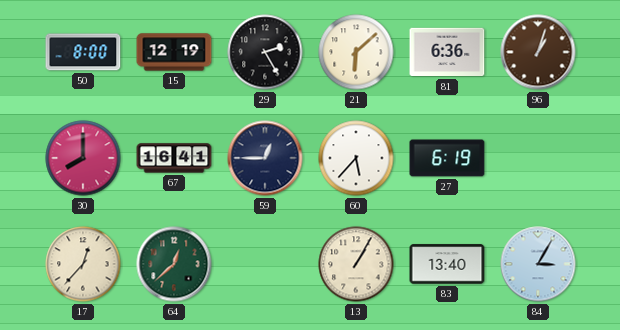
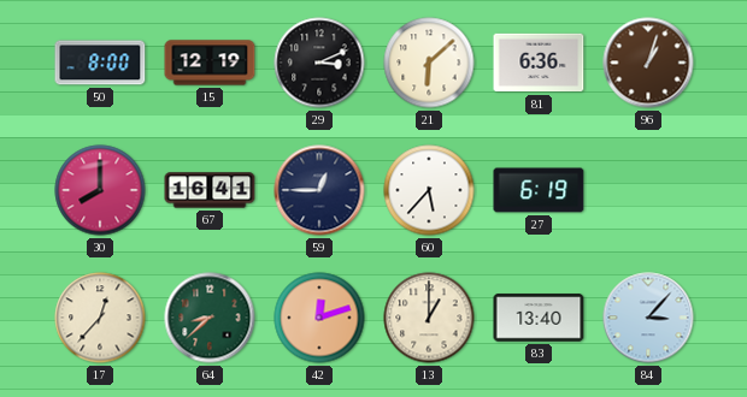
29: 2:25 -> 3:11 (319, 63)
64: 12:38 -> 8:38 (210, 318)
42: none -> 12:12 (319, 318)
13: 1:05 -> 1:00 (429, 318)
84: 3:05 -> 3:07 (648, 318)
